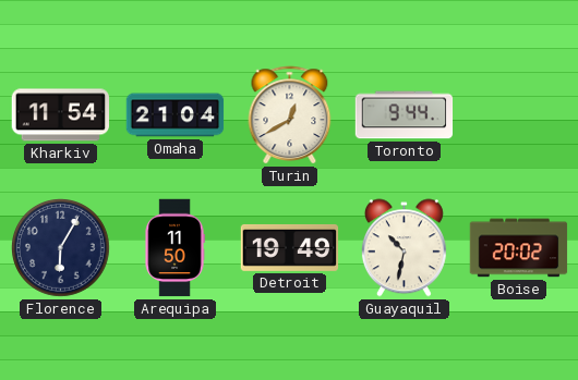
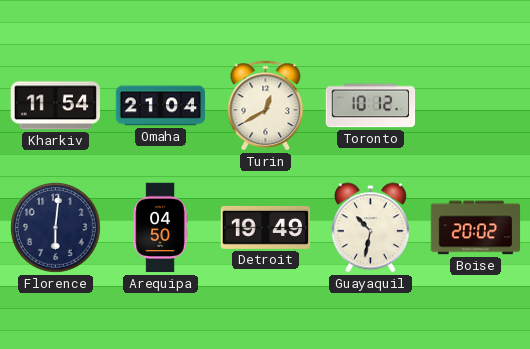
Toronto: 9:44 -> 10:12 (371, 106)
Florence: 6:05 -> 6:01 (56, 228)
Arequipa: 11:50 -> 04:50 (160, 228)
